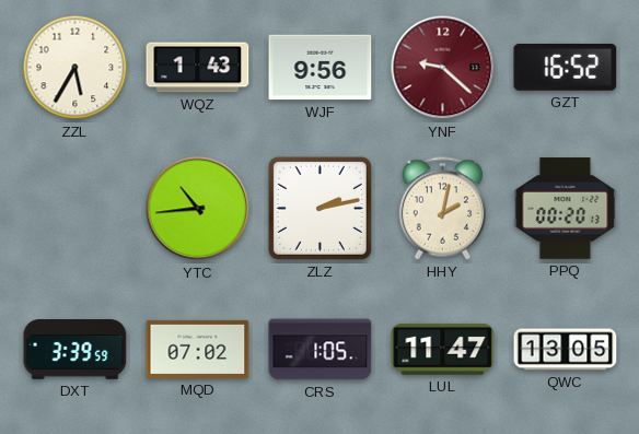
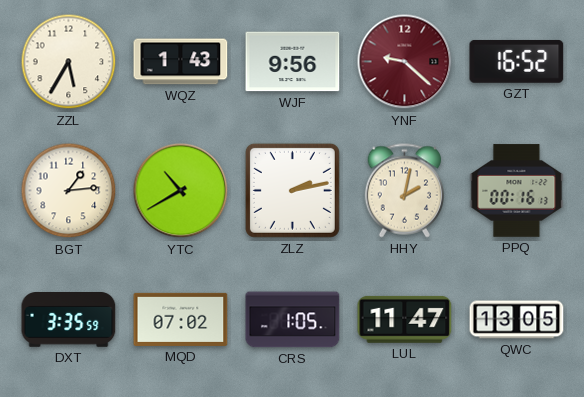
BGT: none -> 1:14 (69, 191)
YTC: 10:44 -> 10:40 (181, 191)
PPQ: 00:20 -> 00:16 (517, 191)
DXT: 3:39 -> 3:35 (69, 320)
